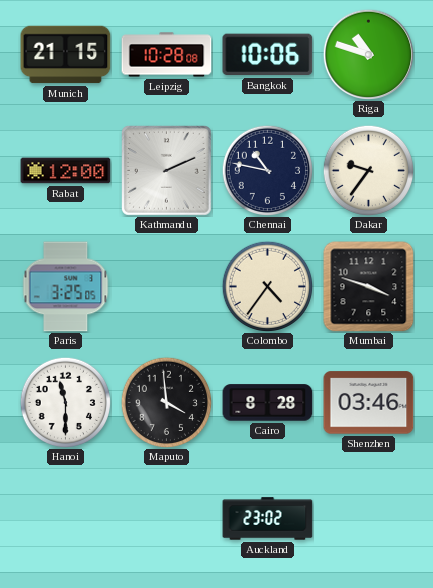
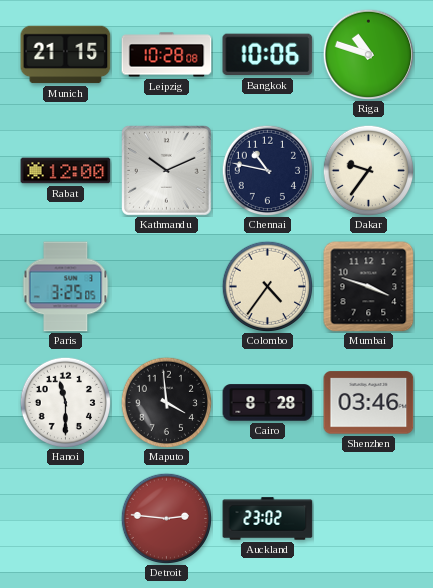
Kathmandu: 2:11 -> 10:11 (167, 171)
Detroit: none -> 2:46 (166, 518)
